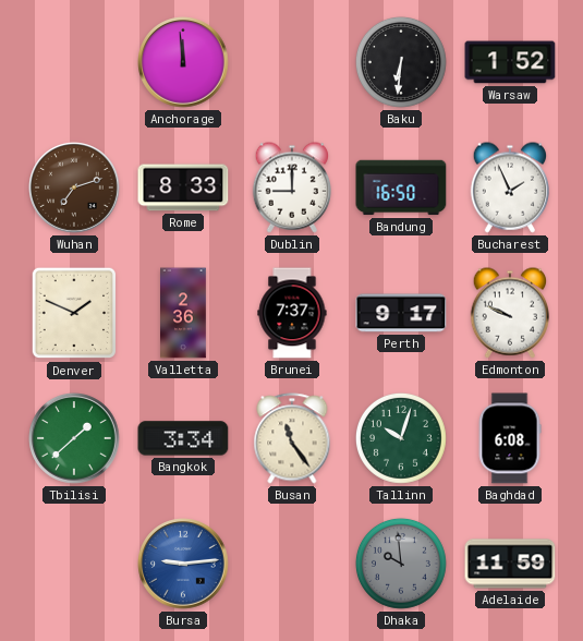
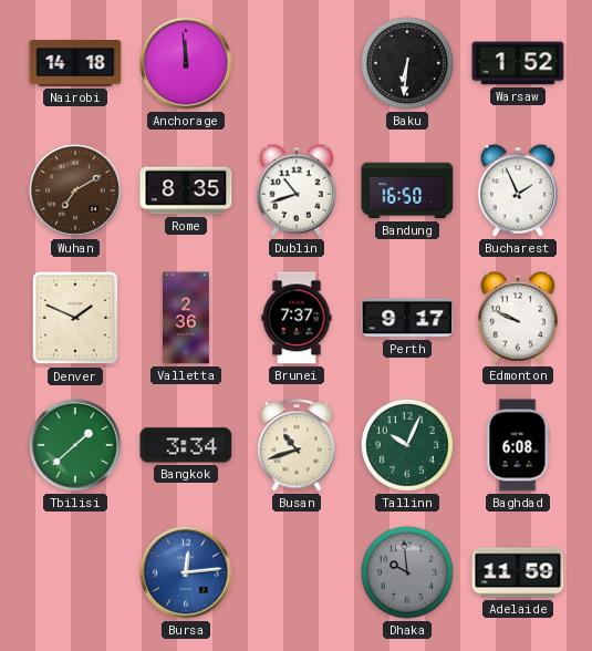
Nairobi: none -> 14:18 (75, 64)
Wuhan: 7:12 -> 7:10 (75, 190)
Rome: 8:33 -> 8:35 (186, 190)
Dublin: 9:00 -> 10:42 (295, 190)
Busan: 11:24 -> 10:42 (297, 445)
Tallinn: 10:03 -> 10:04 (407, 445)
Bursa: 9:14 -> 12:14 (186, 572)
